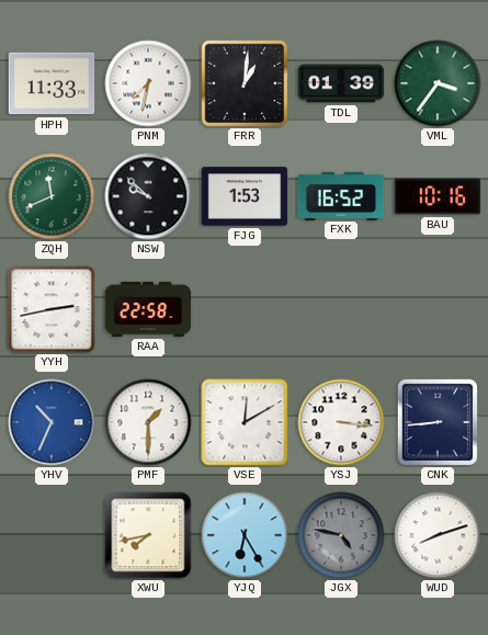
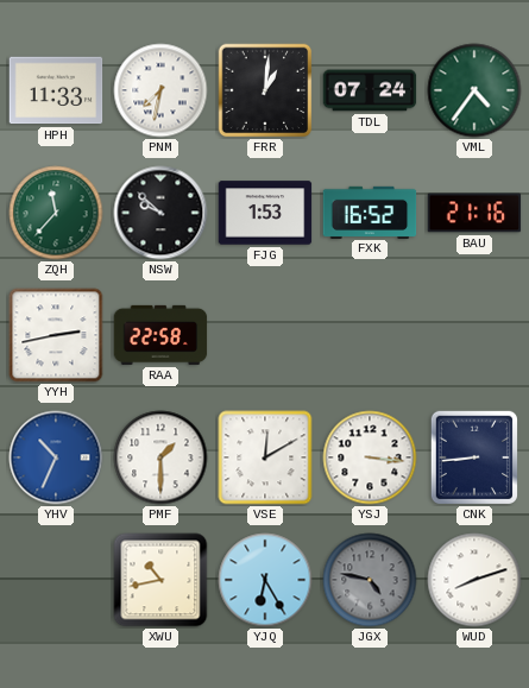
TDL: 01:39 -> 07:24 (370, 90)
VML: 3:36 -> 4:36 (474, 90)
ZQH: 11:41 -> 11:37 (56, 213)
BAU: 10:16 -> 21:16 (474, 213)
XWU: 7:43 -> 10:43 (160, 580)
